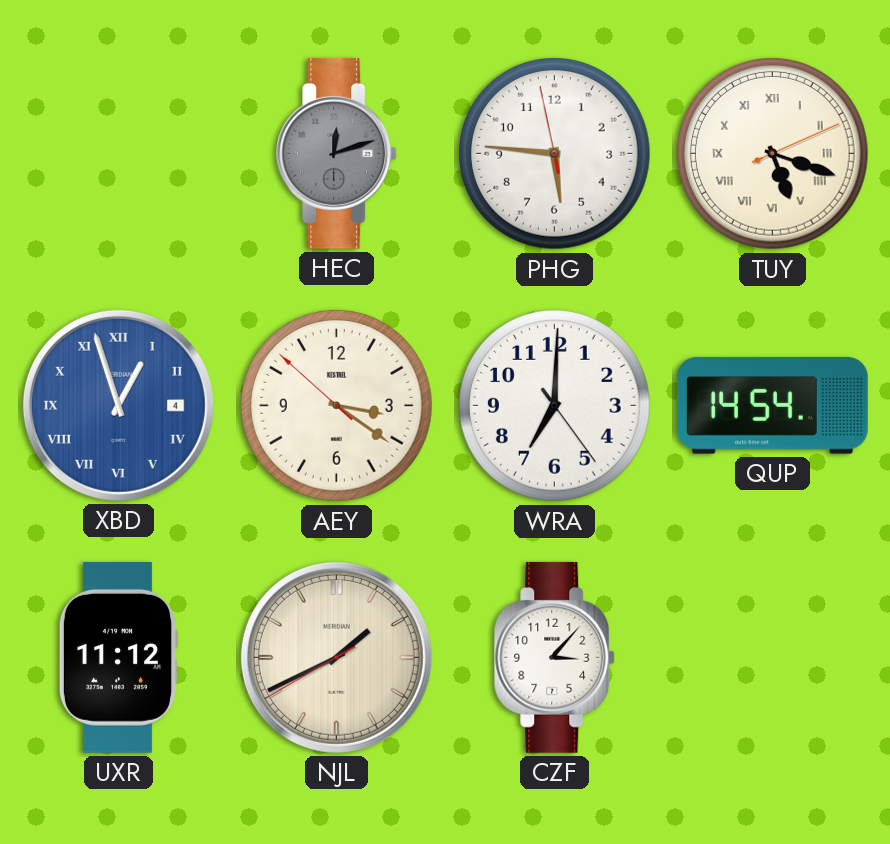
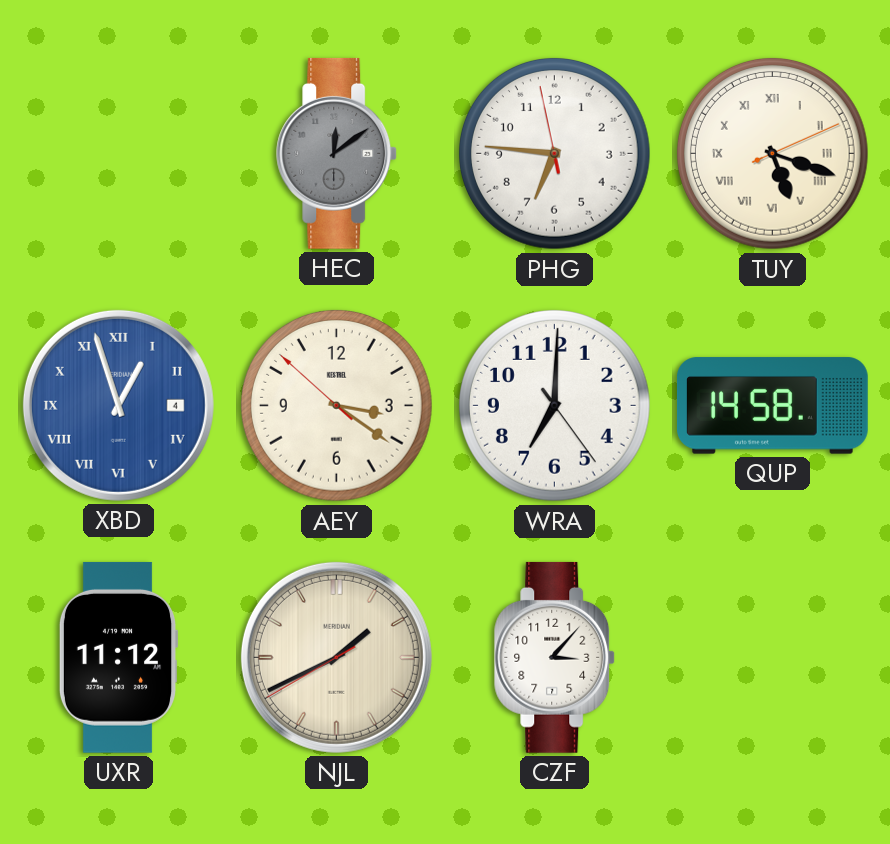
HEC: 12:12 -> 12:09 (337, 153)
PHG: 5:45 -> 6:45 (555, 154)
QUP: 14:54 -> 14:58 (772, 406)
